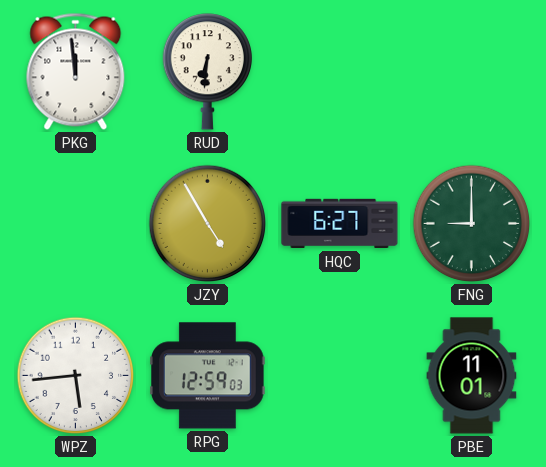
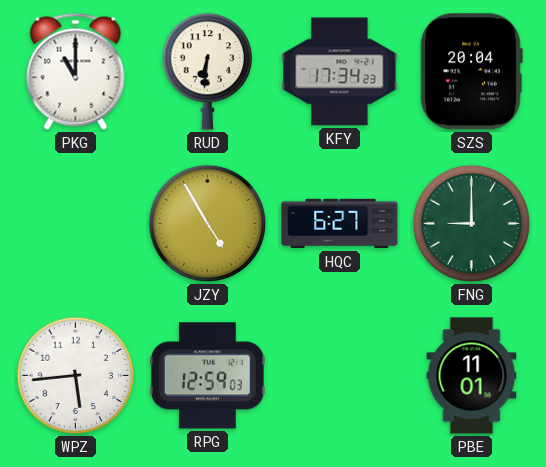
PKG: 11:59 -> 11:00 (76, 71)
KFY: none -> 17:34 (340, 72)
SZS: none -> 20:04 (471, 72)
